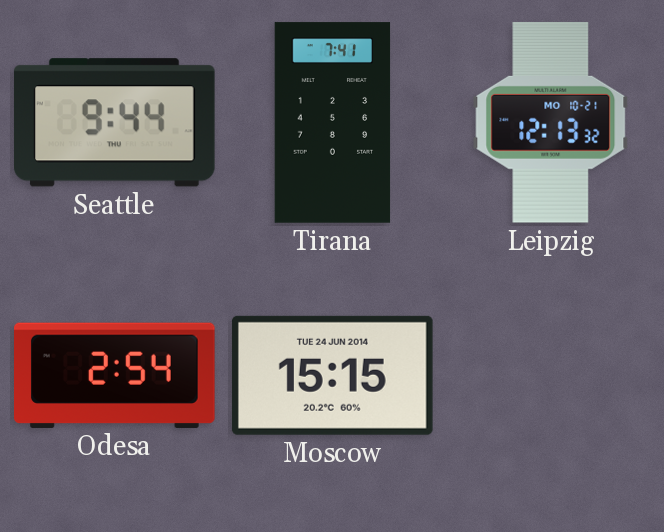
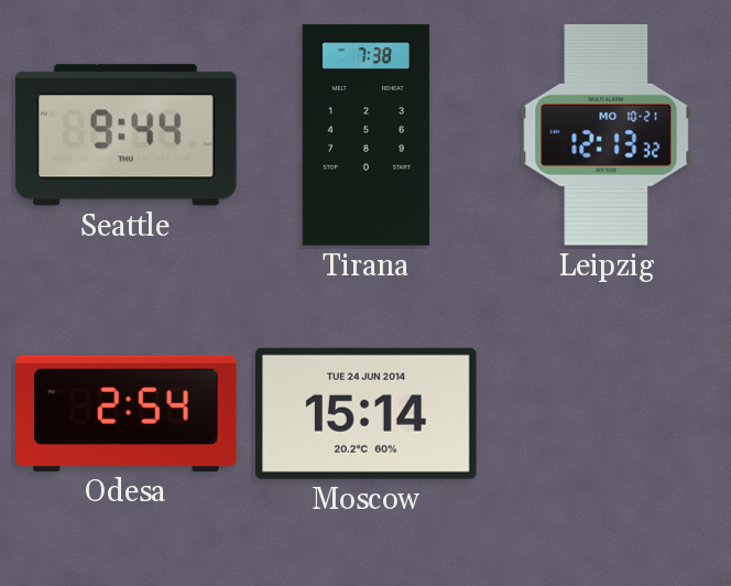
Tirana: 7:41 -> 7:38 (367, 135)
Moscow: 15:15 -> 15:14 (365, 413)
